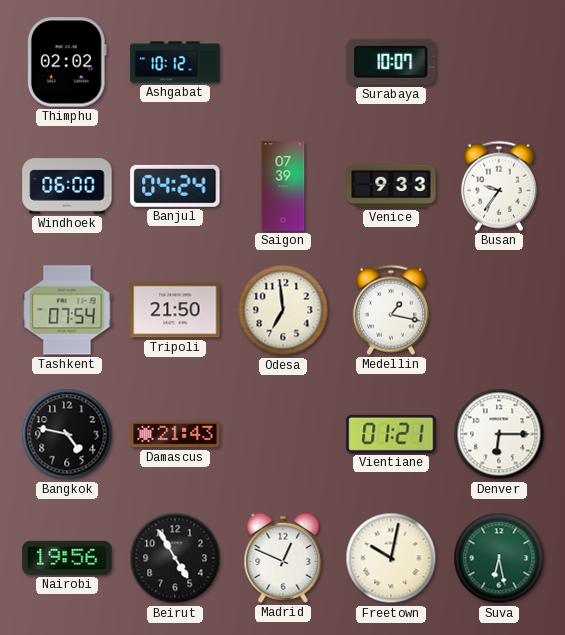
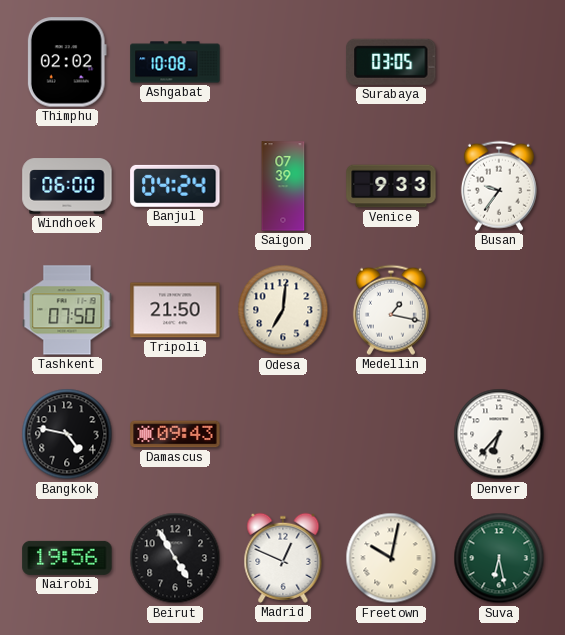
Ashgabat: 10:12 -> 10:08 (175, 62)
Surabaya: 10:07 -> 03:05 (391, 62)
Tashkent: 07:54 -> 07:50 (67, 310)
Odesa: 6:59 -> 7:01 (283, 310)
Damascus: 21:43 -> 09:43 (175, 434)
Vientiane: 01:21 -> none (391, 434)
Denver: 6:15 -> 6:37 (499, 434)
